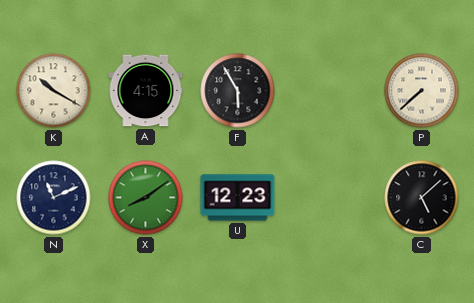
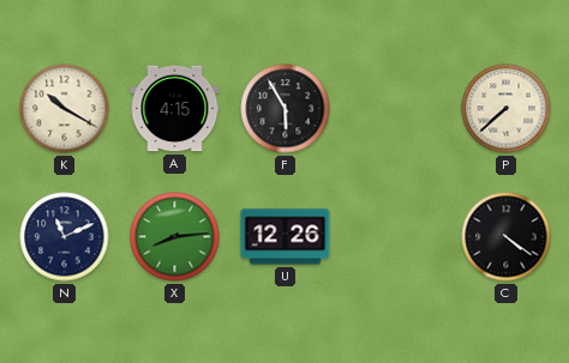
X: 8:09 -> 8:14 (175, 237)
U: 12:23 -> 12:26 (286, 237)
C: 5:08 -> 4:21 (507, 237)
